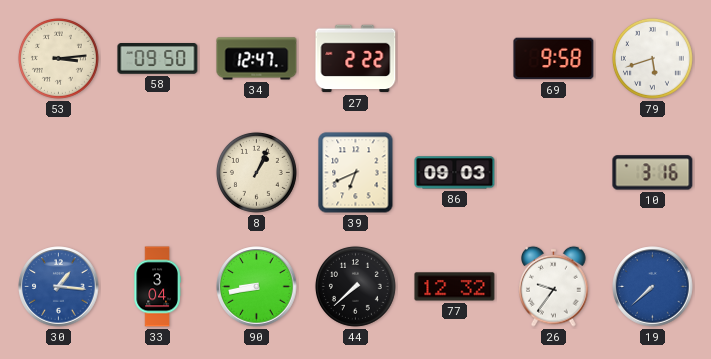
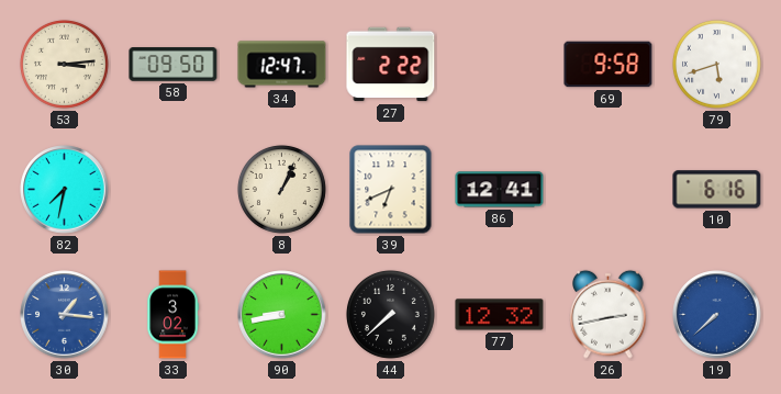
82: none -> 7:32 (65, 190)
86: 09:03 -> 12:41 (500, 190)
10: 3:16 -> 6:16 (717, 190)
33: 3:04 -> 3:02 (172, 315)
26: 9:36 -> 2:43 (609, 314)
